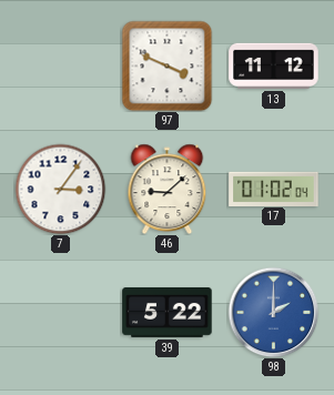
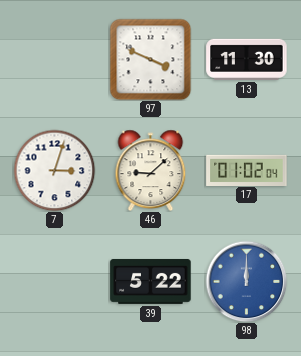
13: 11:12 -> 11:30 (247, 59)
7: 3:06 -> 3:03 (54, 170)
98: 2:00 -> 12:00 (246, 281)
